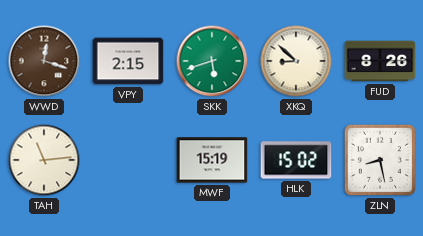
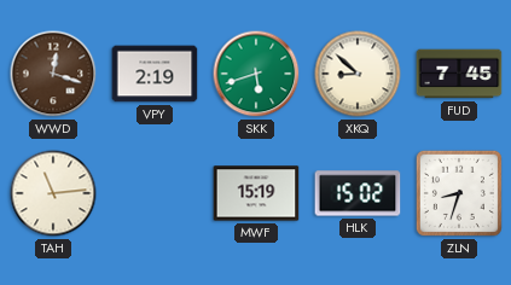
VPY: 2:15 -> 2:19 (155, 74)
FUD: 8:26 -> 7:45 (459, 74)
ZLN: 8:28 -> 8:33 (459, 193)
